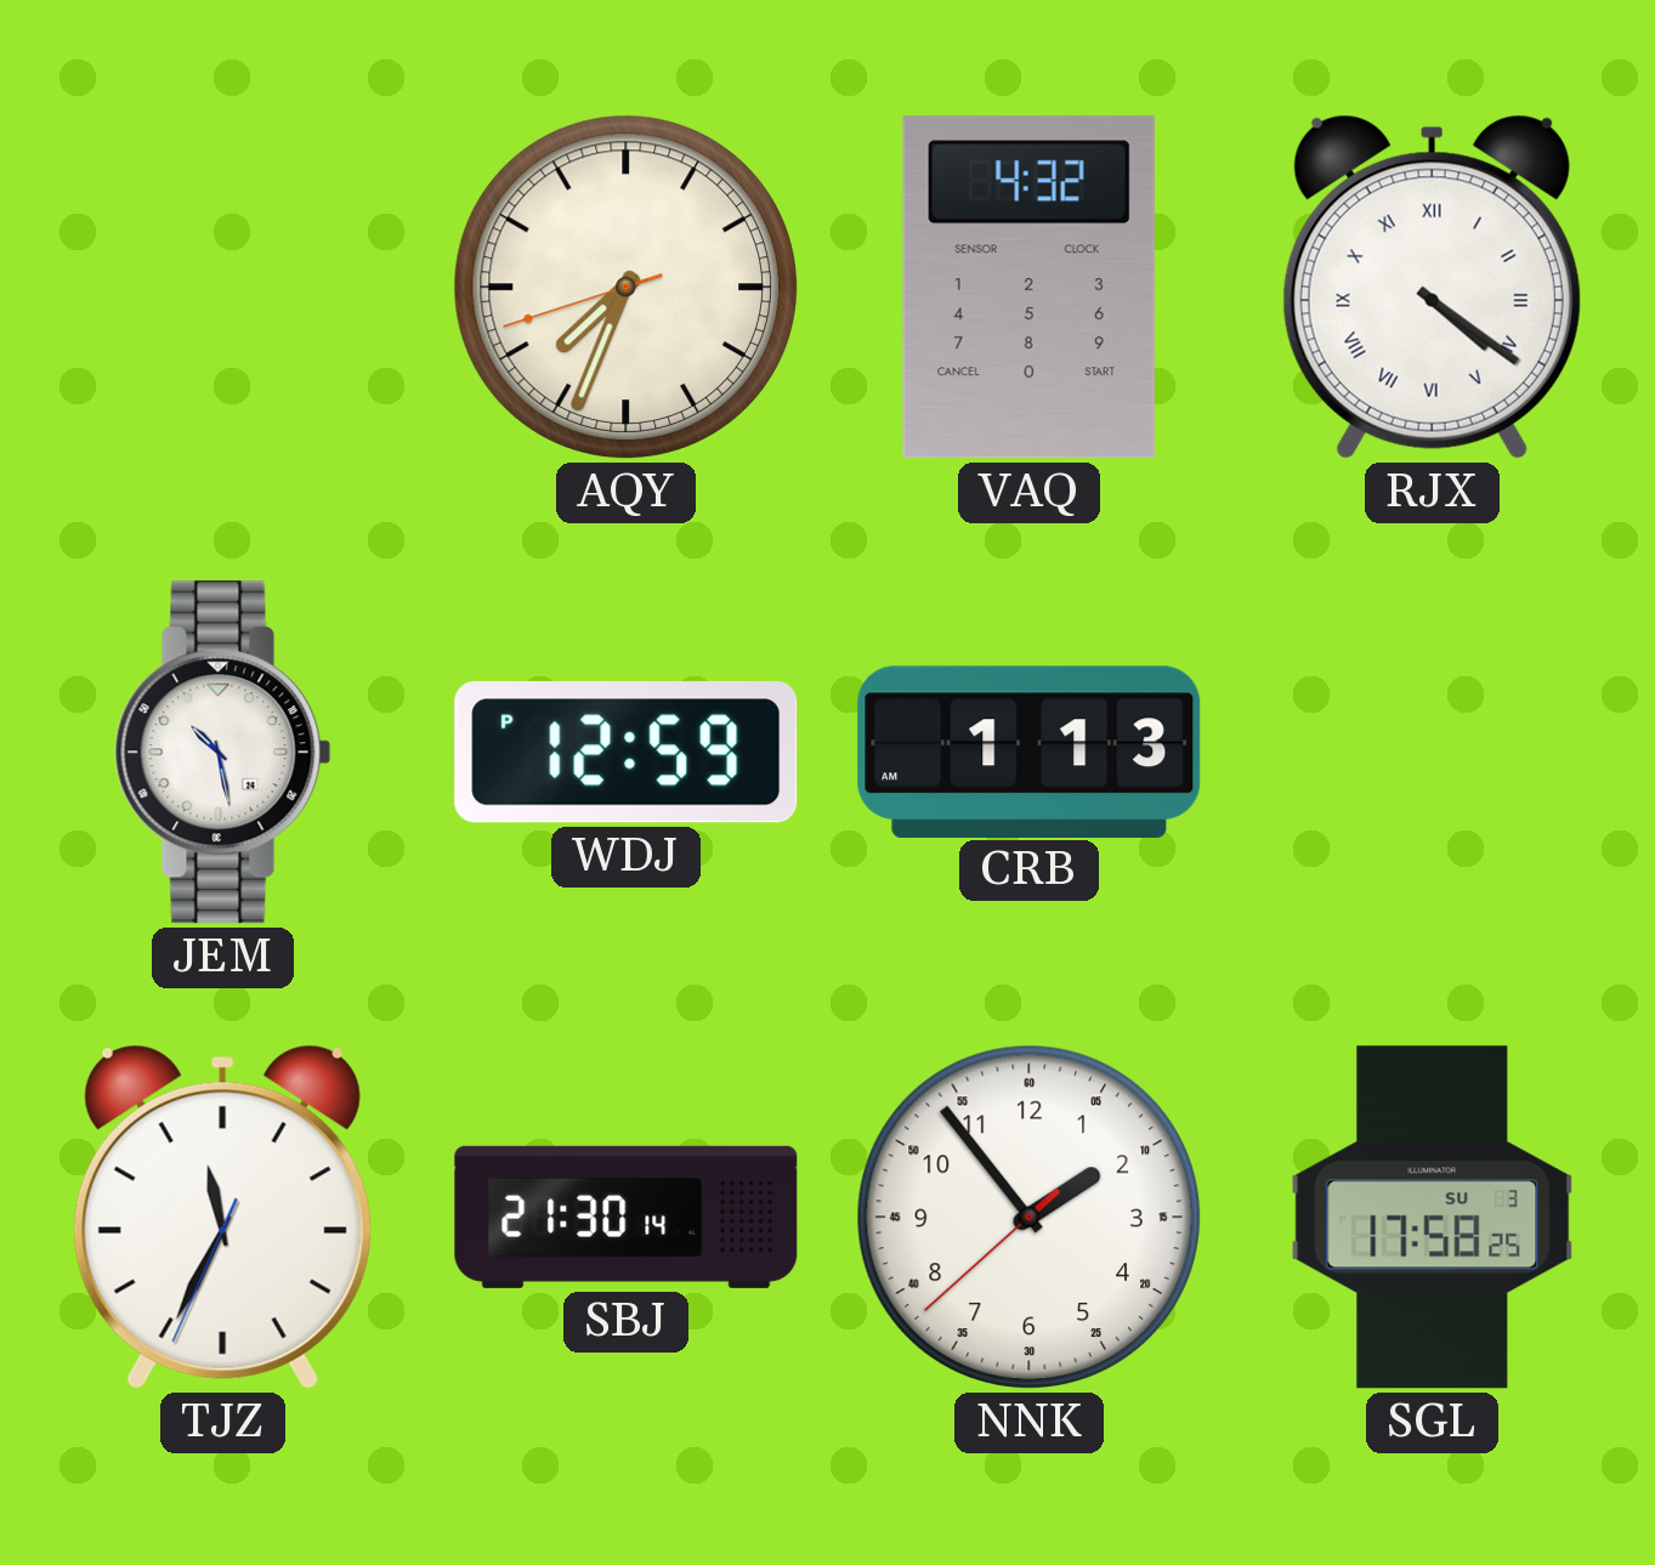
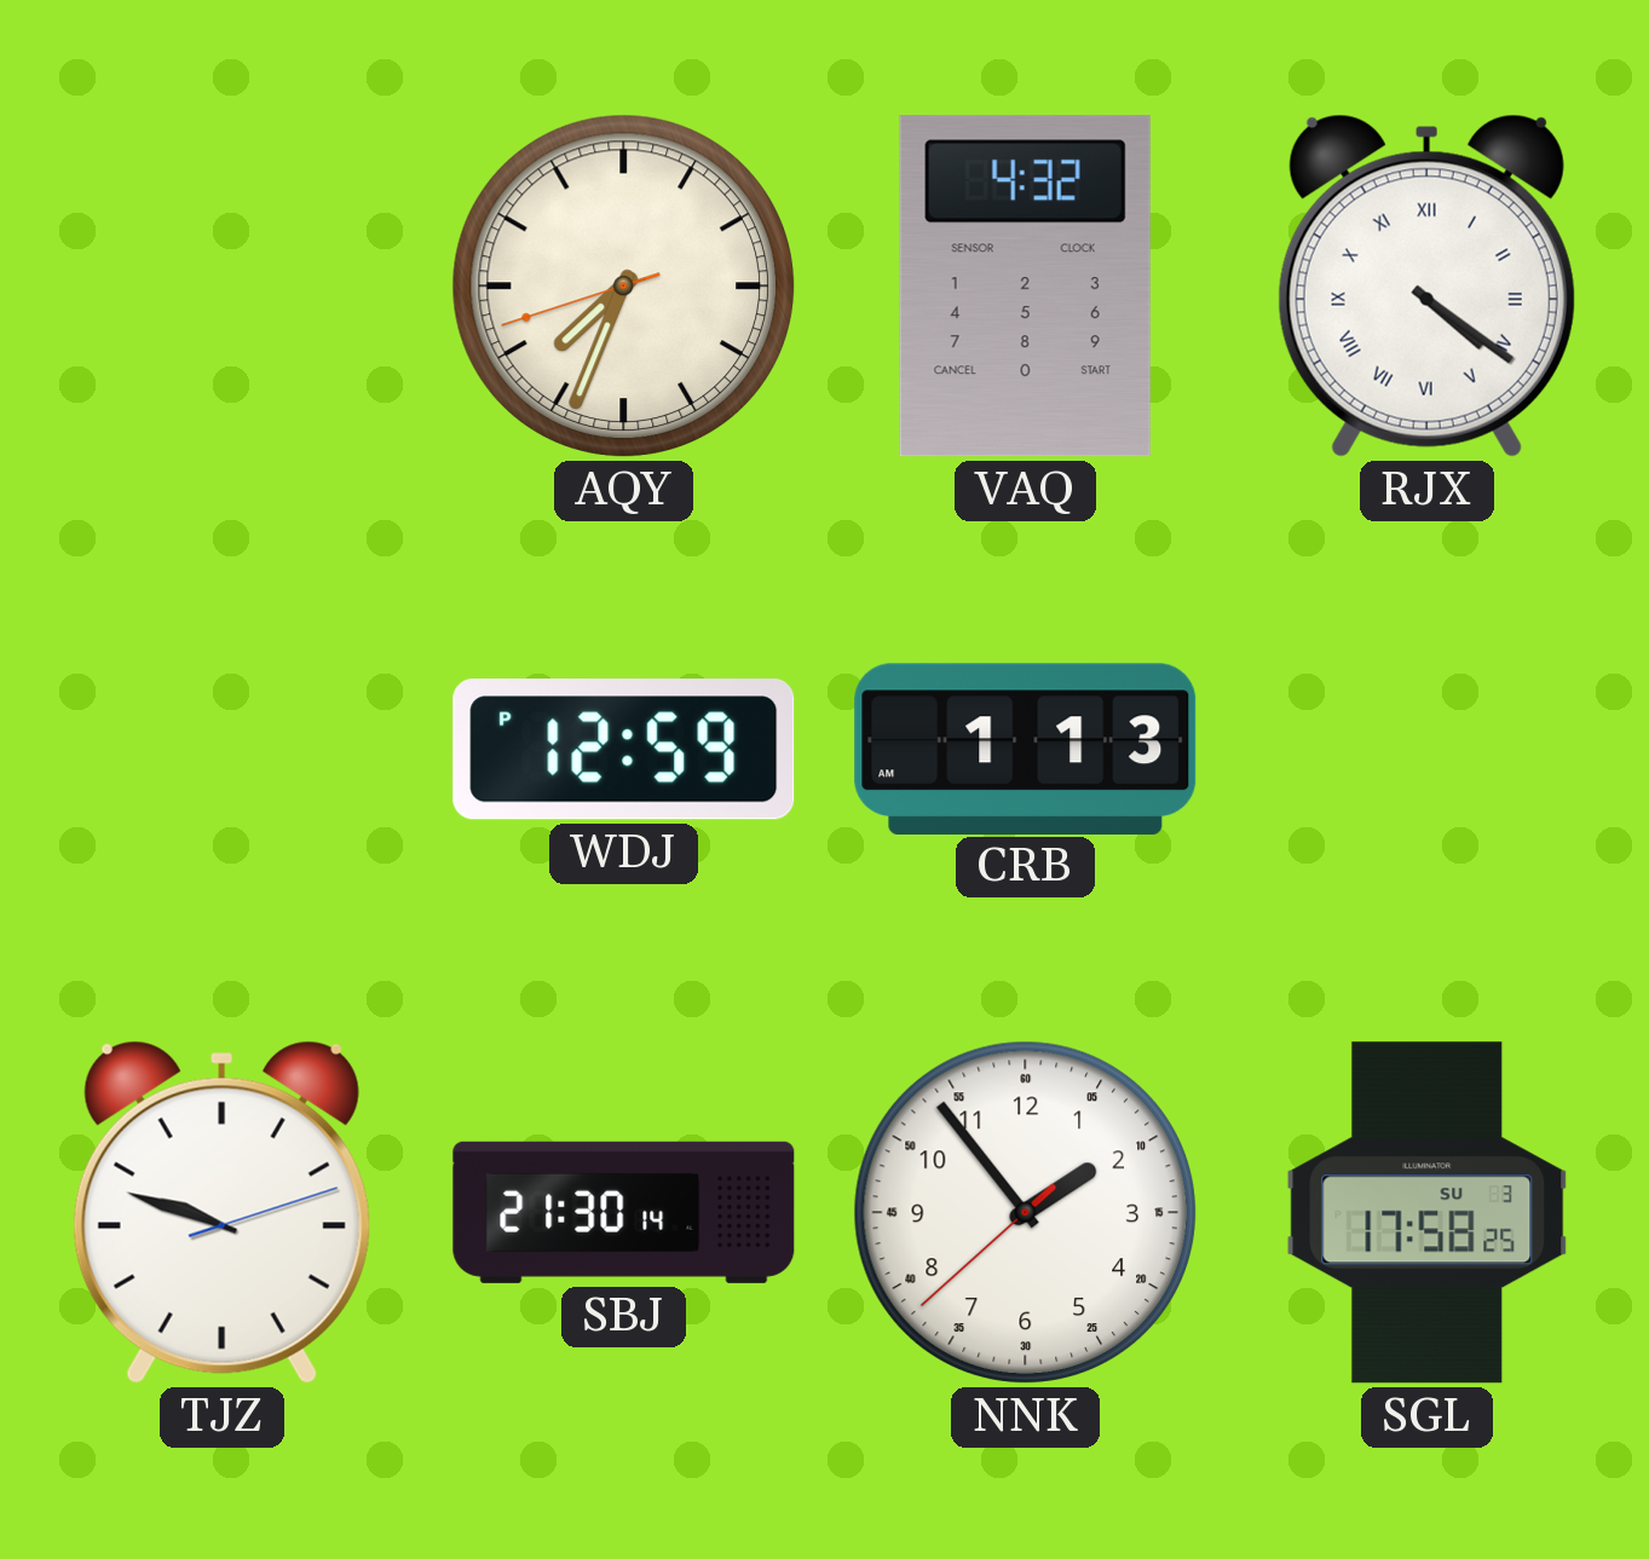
JEM: 10:28 -> none (223, 753)
TJZ: 11:34 -> 9:48 (221, 1212)
